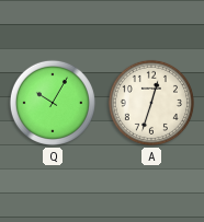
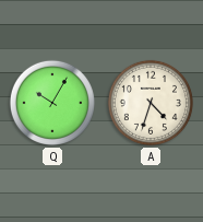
A: 12:33 -> 4:33 (151, 103)
